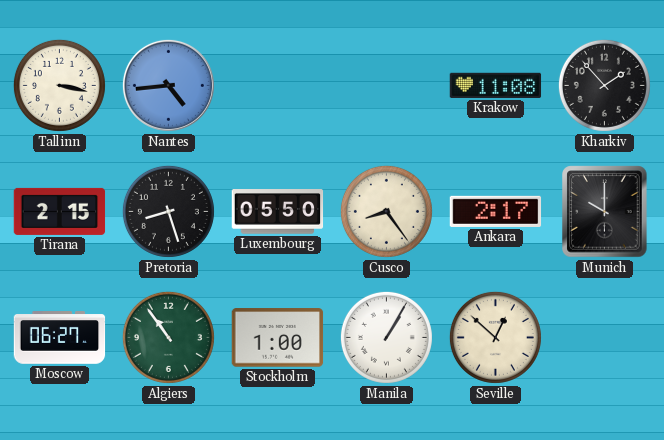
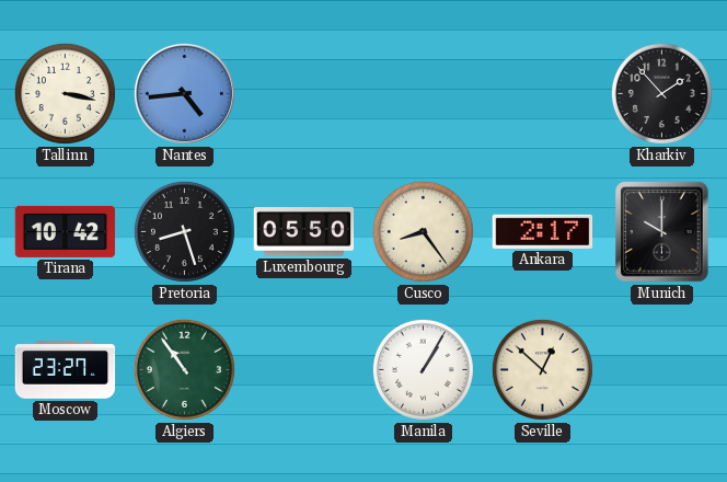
Krakow: 11:08 -> none (496, 85)
Tirana: 2:15 -> 10:42 (66, 231)
Moscow: 06:27 -> 23:27 (66, 370)
Stockholm: 1:00 -> none (278, 338)
